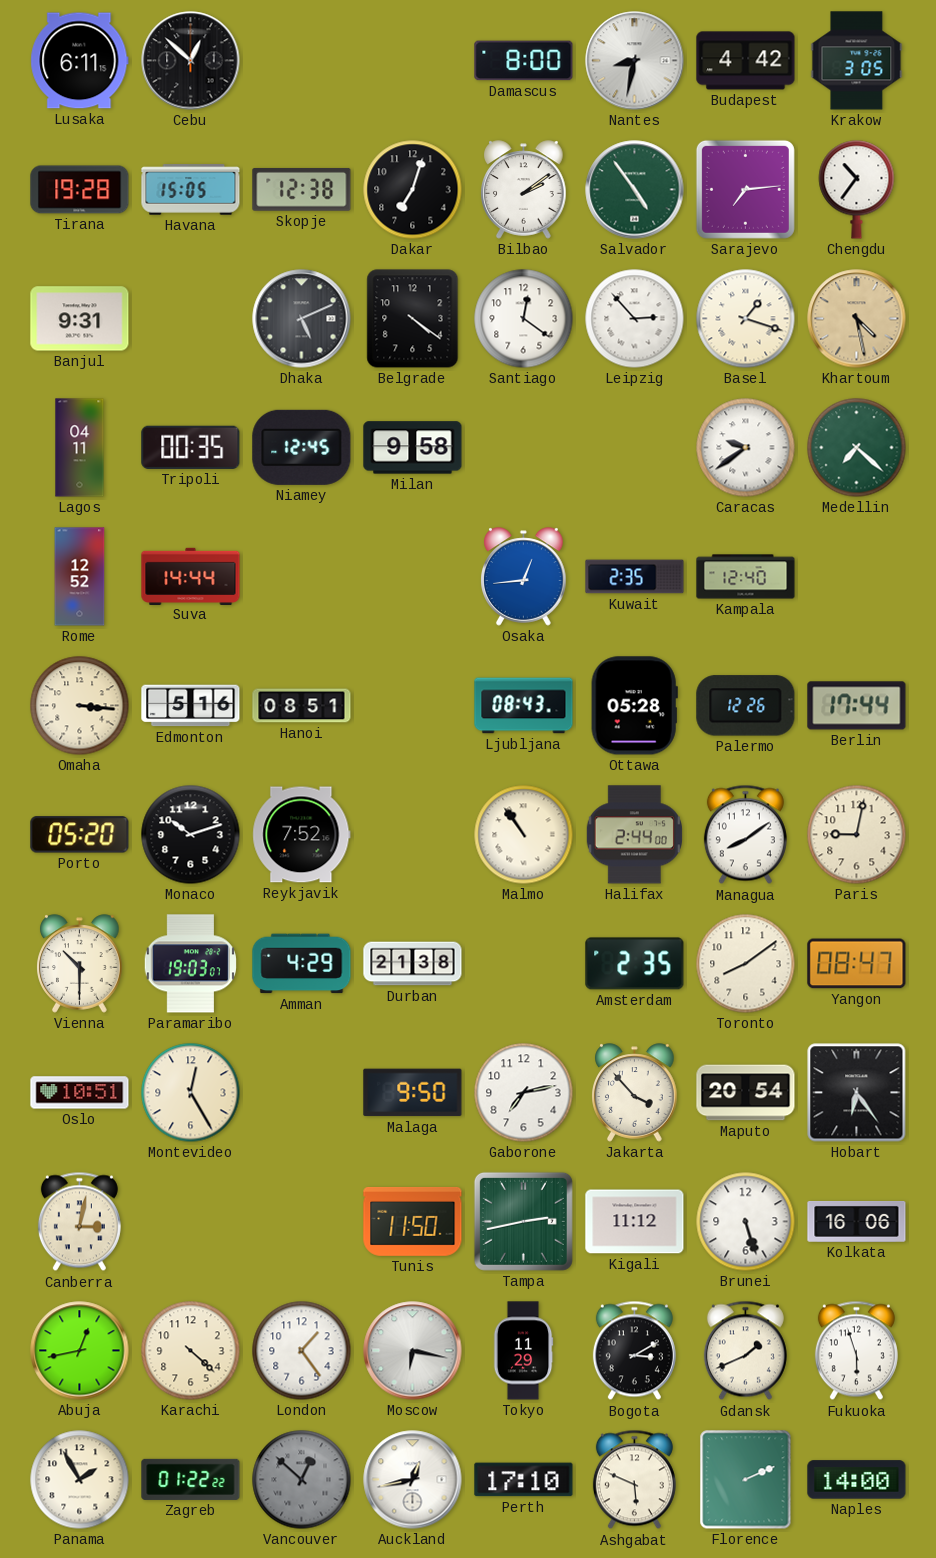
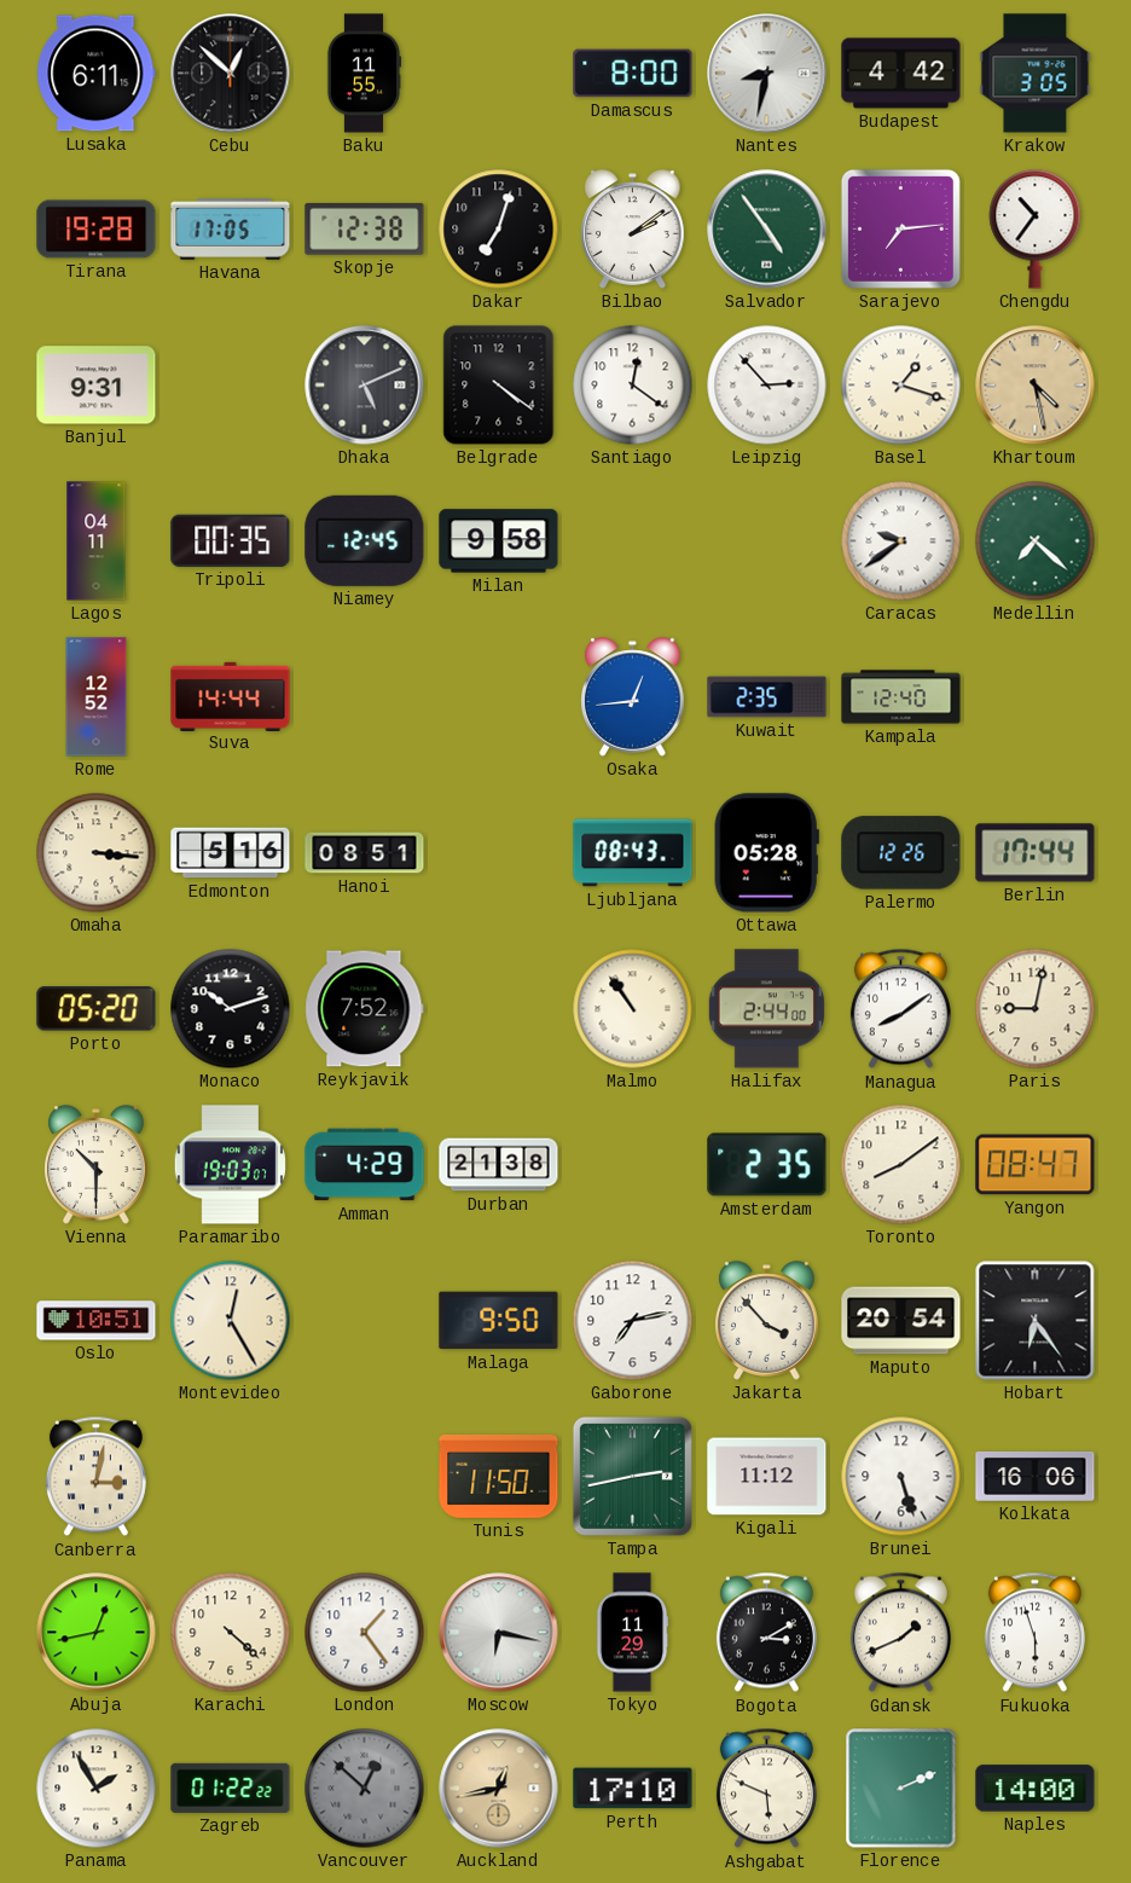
Baku: none -> 11:55 (364, 74)
Havana: 15:05 -> 17:05 (231, 230)
Auckland dial: white -> champagne (499, 1789)
